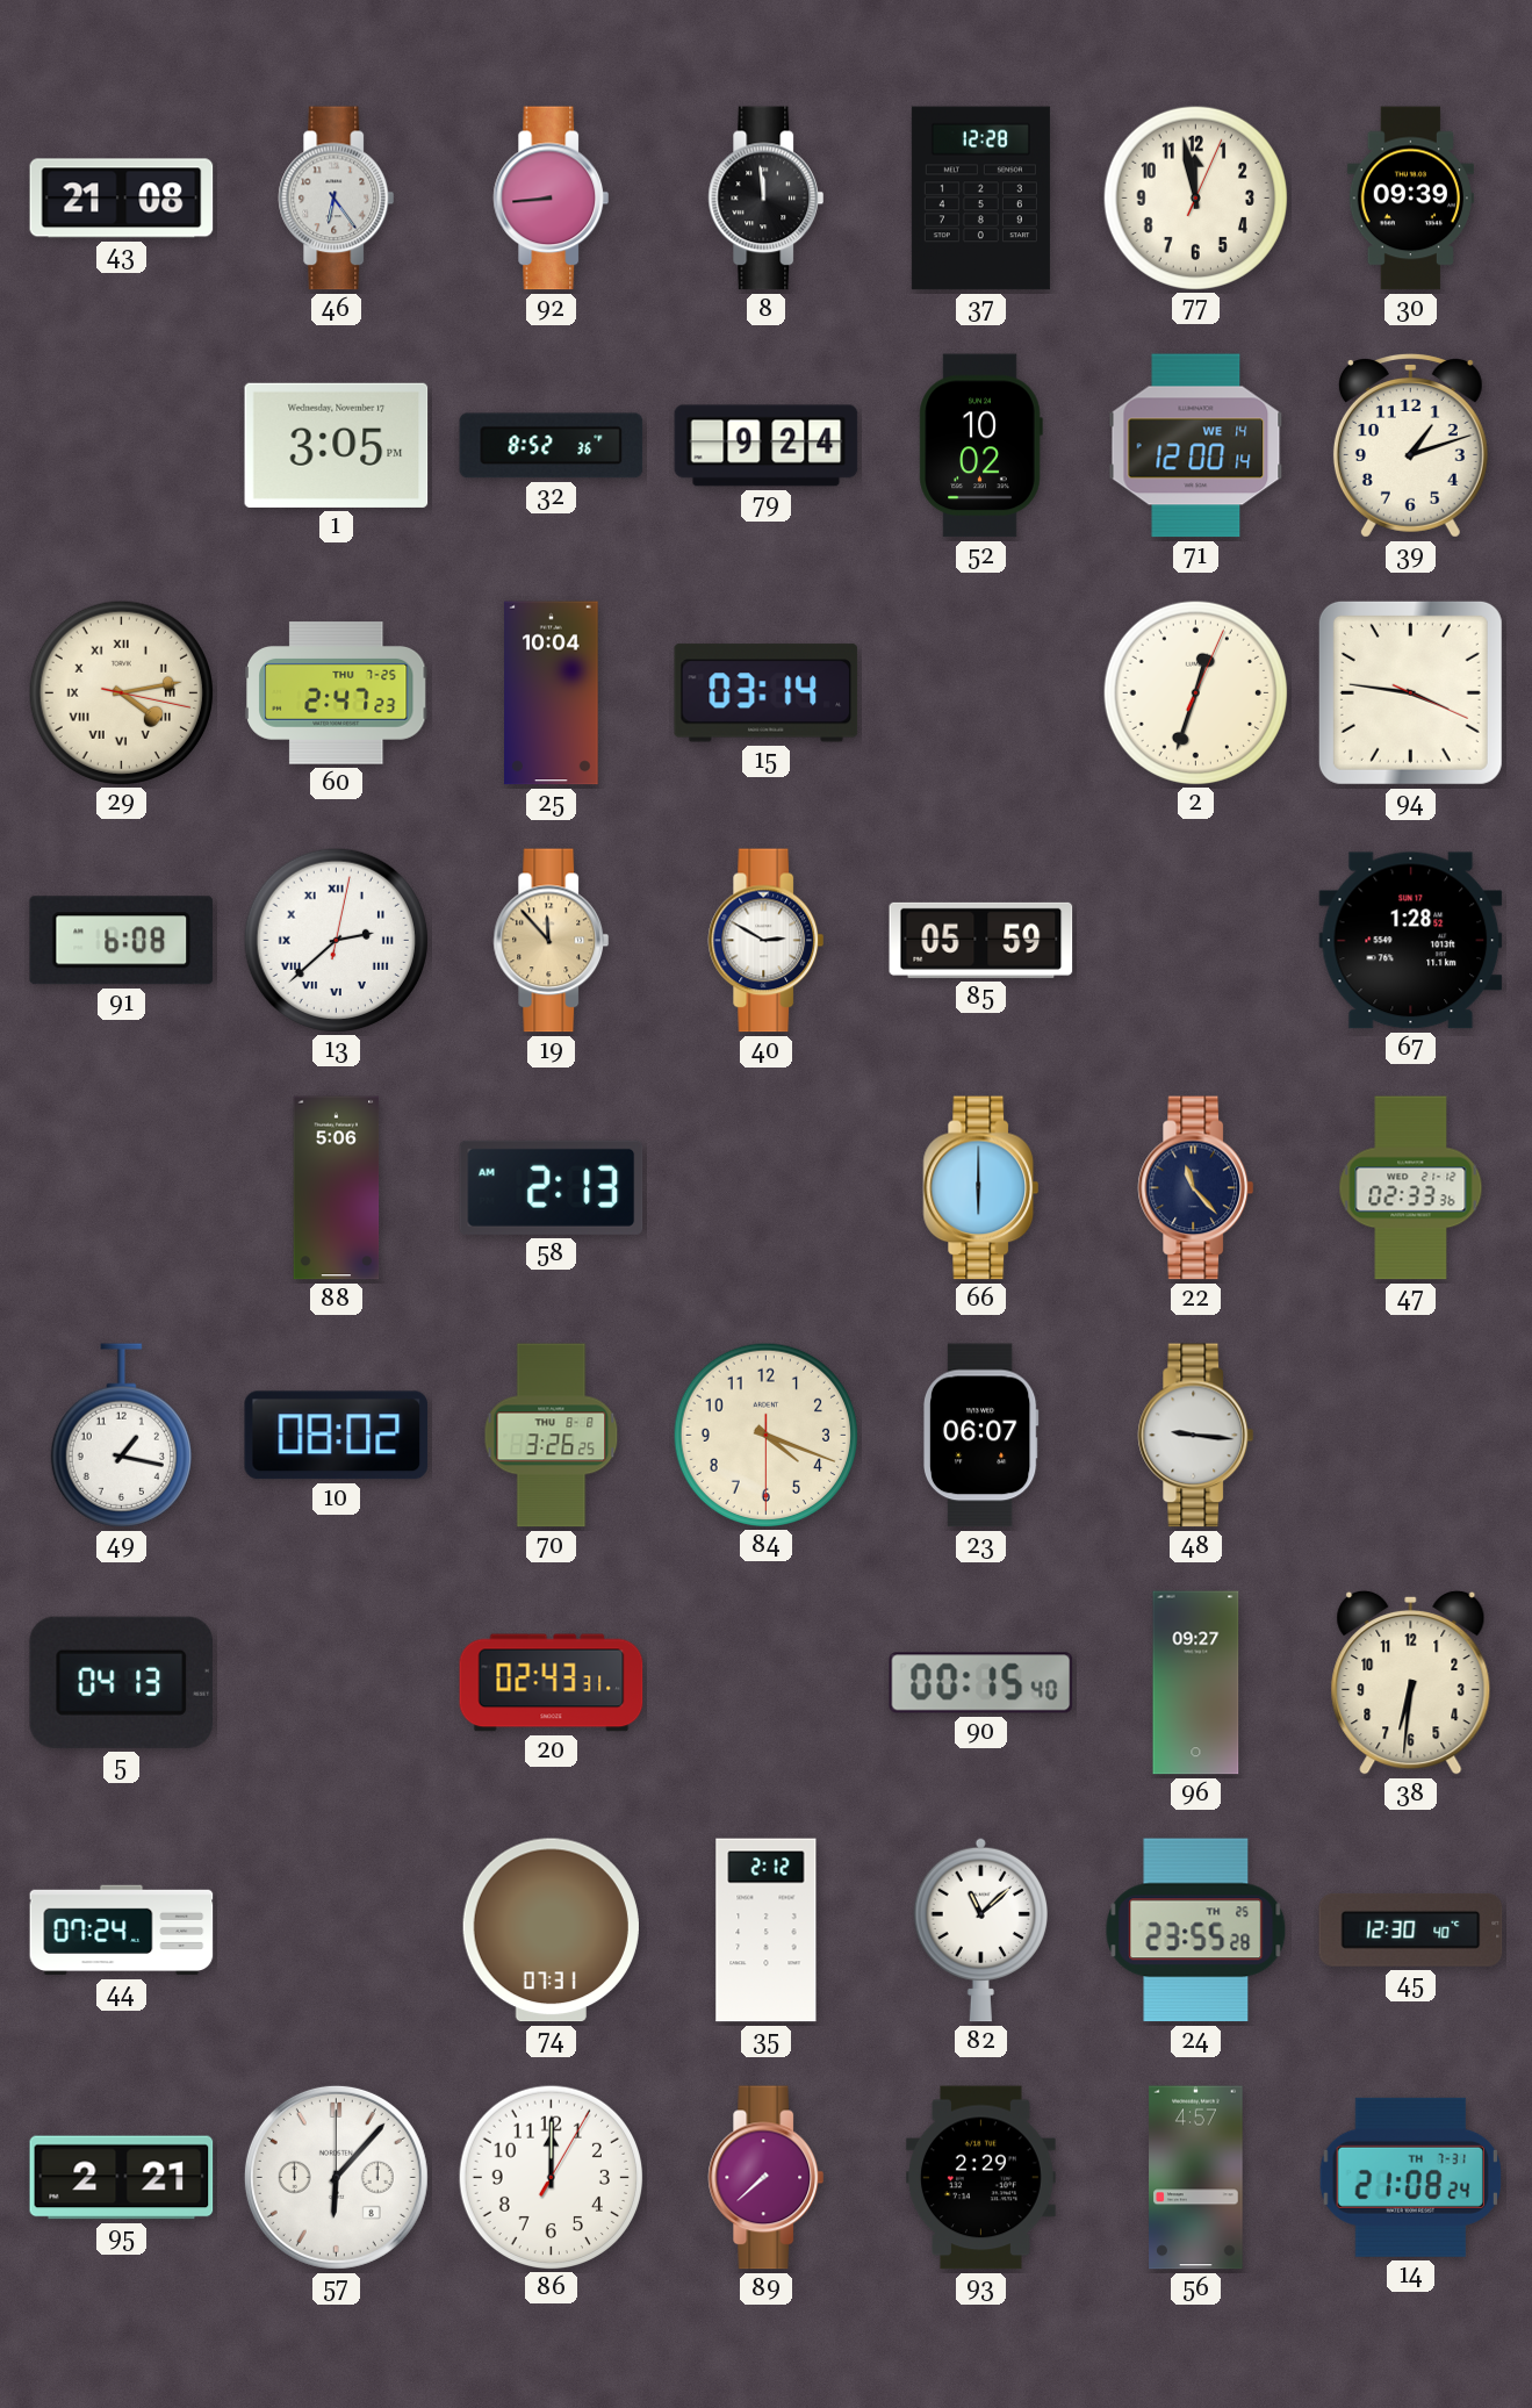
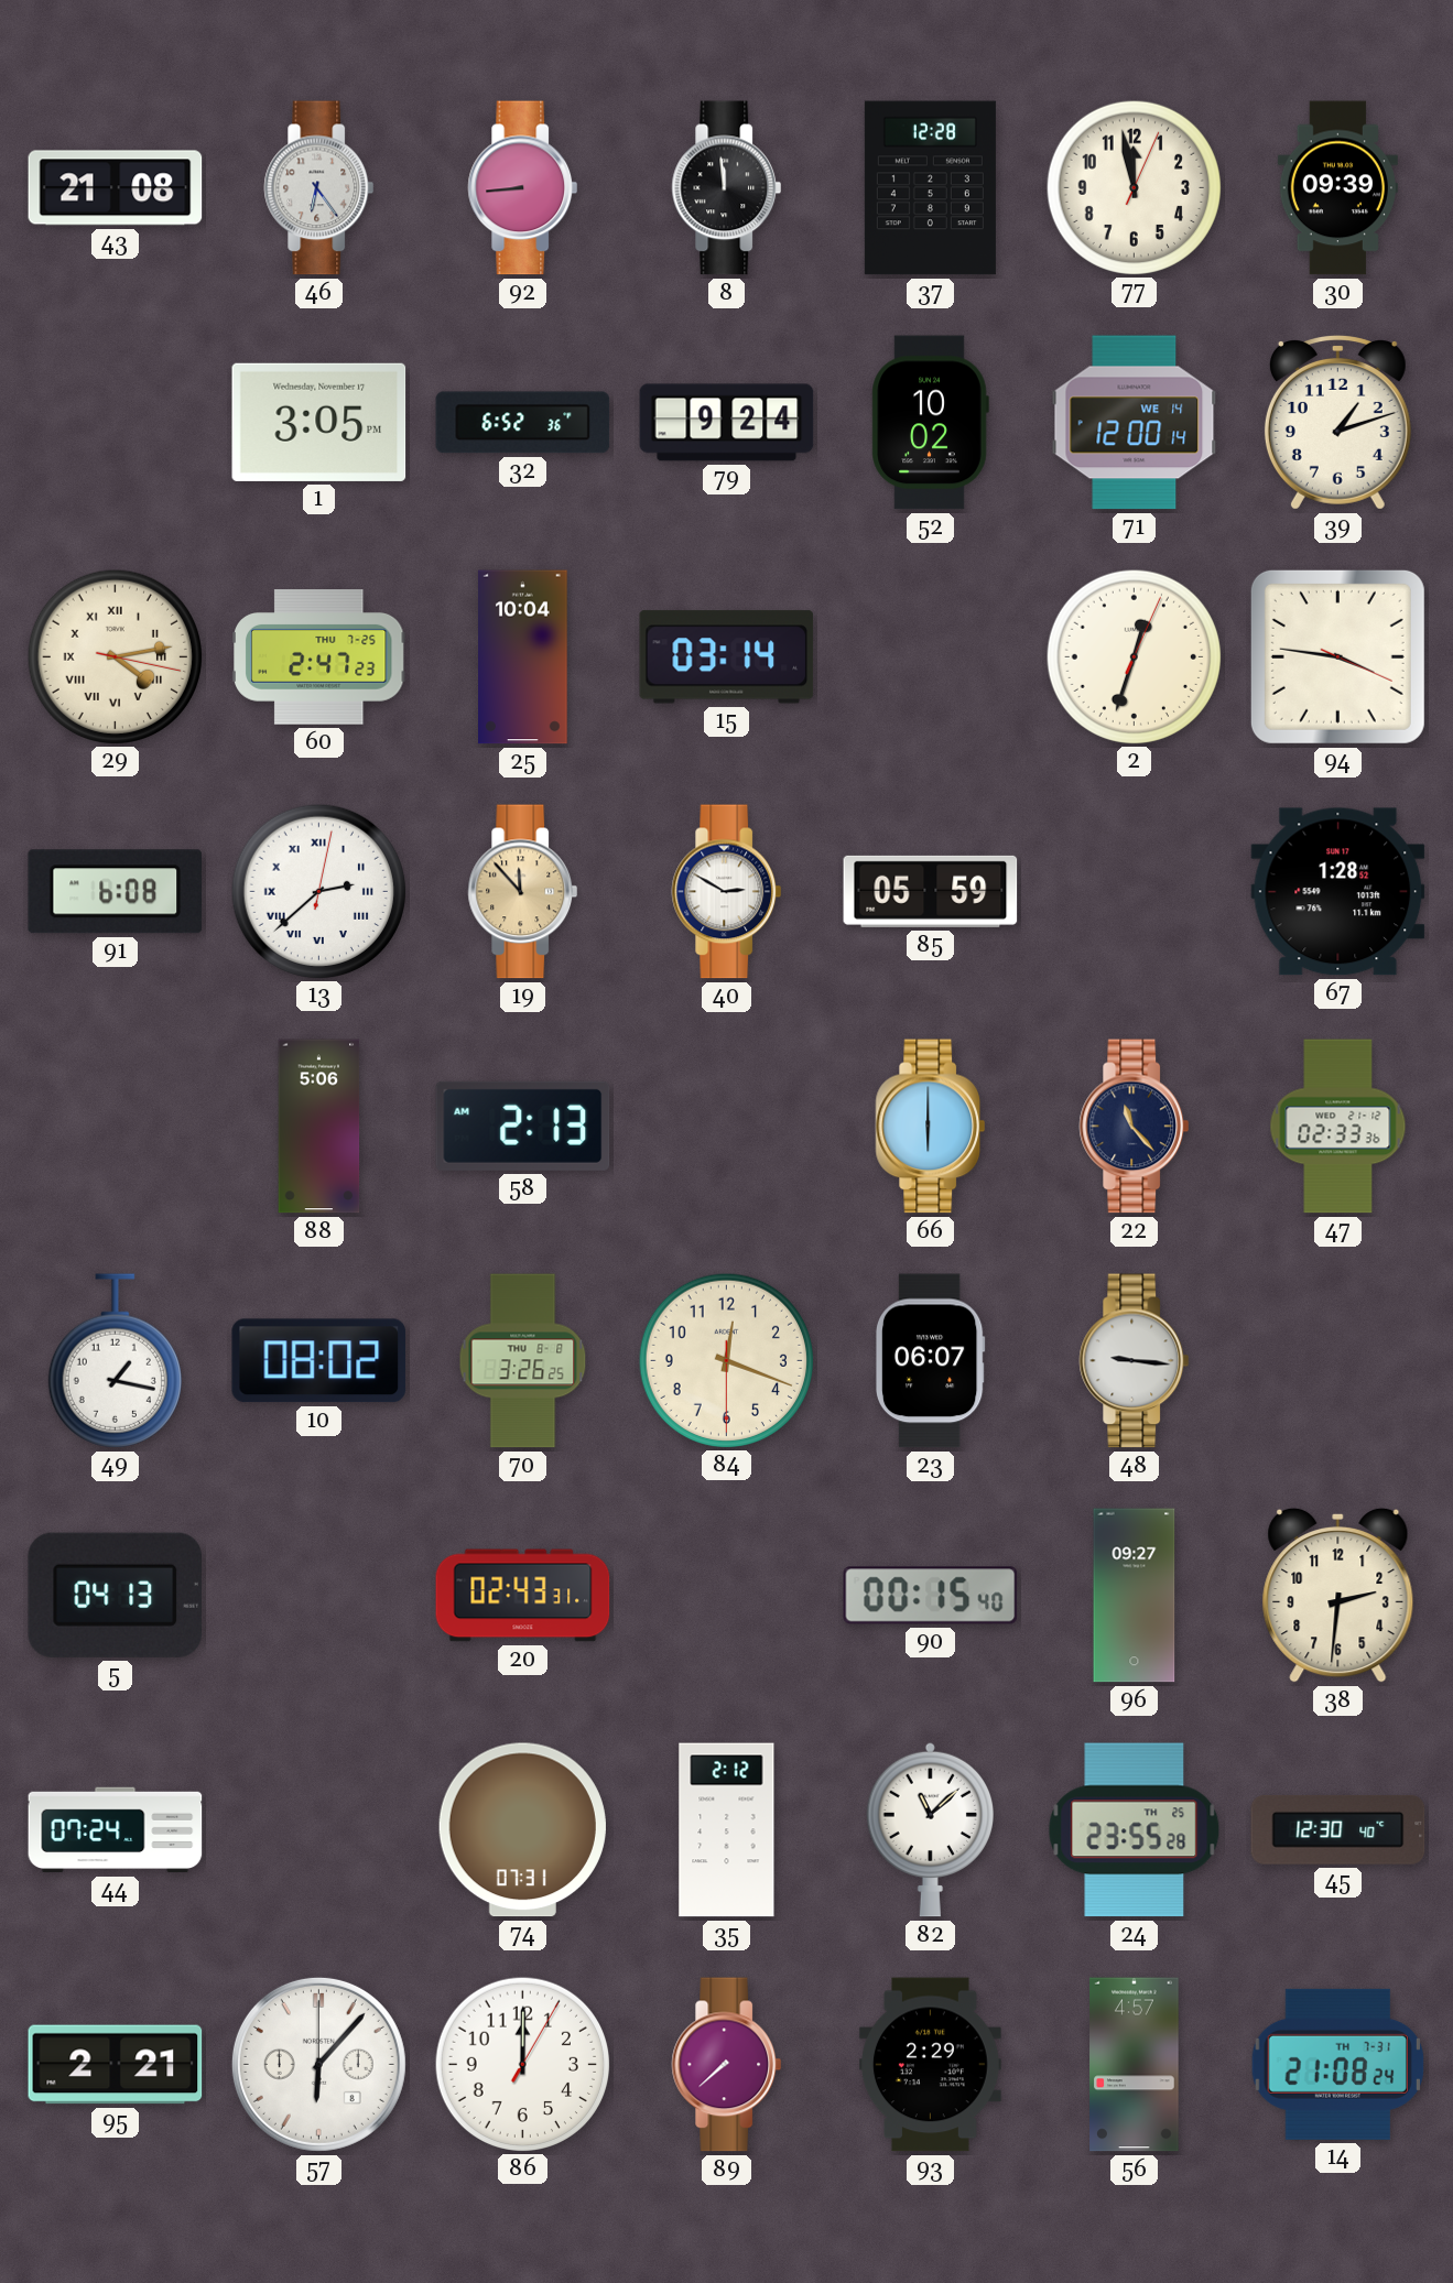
32: 8:52 -> 6:52 (523, 423)
84: 4:18 -> 12:18 (726, 1360)
38: 6:31 -> 2:31 (1338, 1595)
